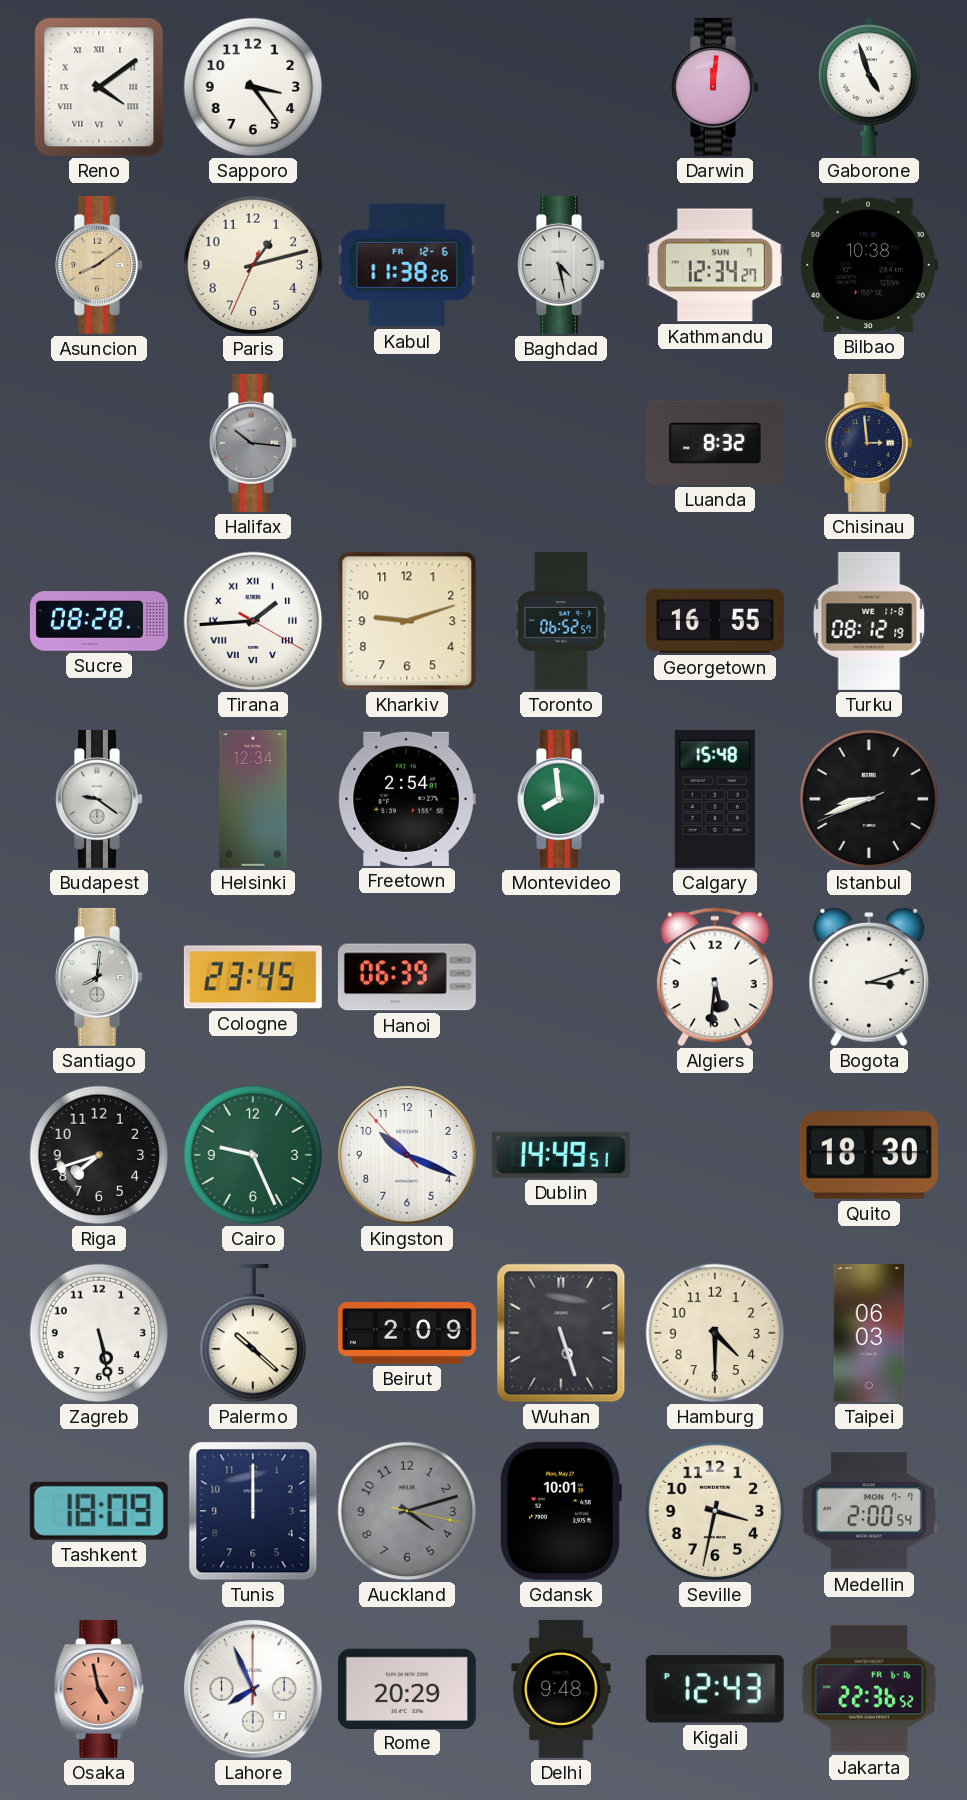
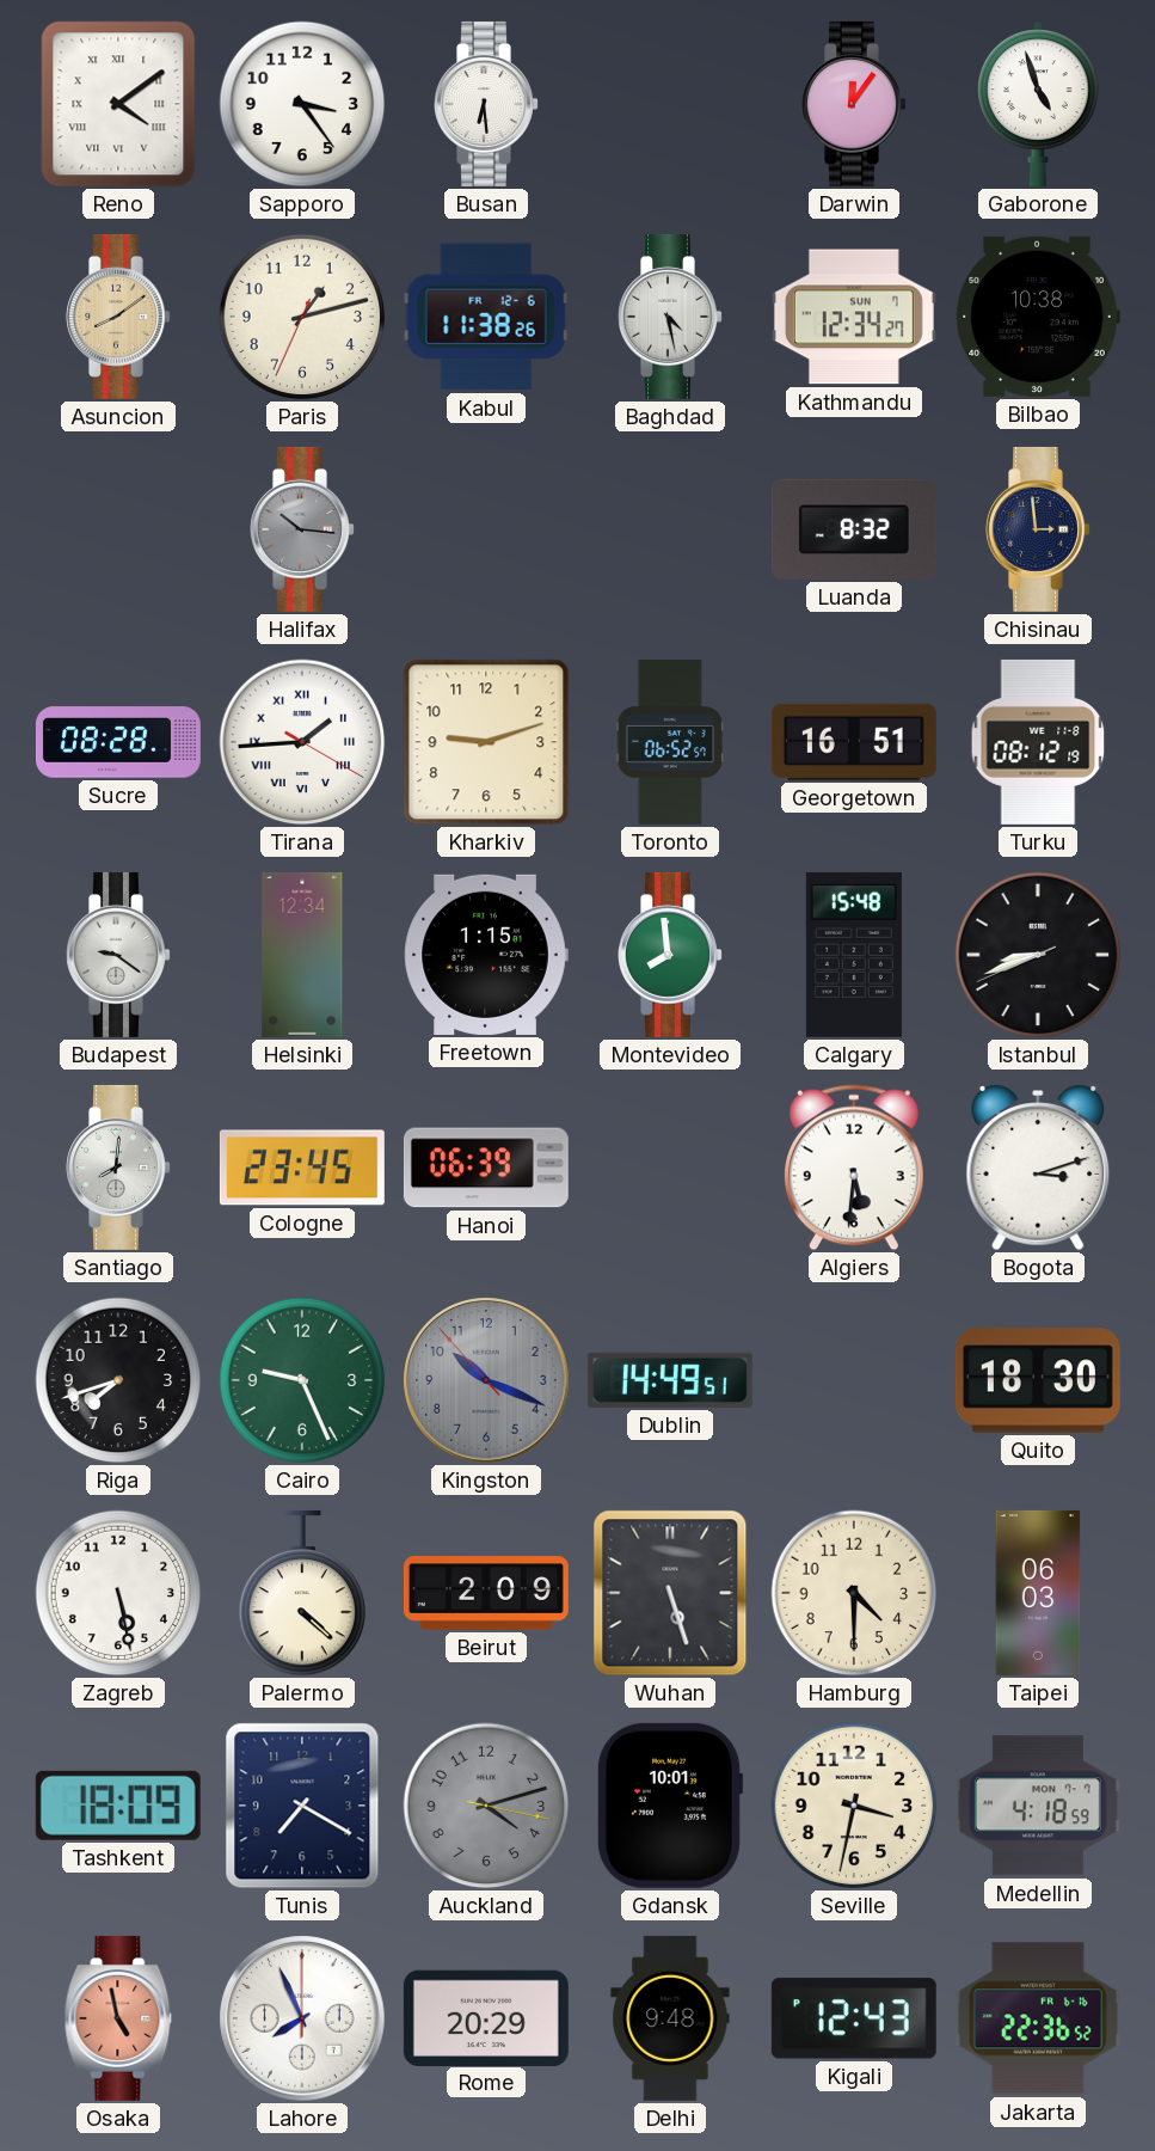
Busan: none -> 6:29 (486, 104)
Darwin: 12:01 -> 12:06 (854, 104)
Georgetown: 16:55 -> 16:51 (854, 742)
Freetown: 2:54 -> 1:15 (486, 955)
Kingston dial: white -> grey (486, 1380)
Palermo: 10:22 -> 4:22 (302, 1593)
Tunis: 12:00 -> 7:20 (302, 1806)
Medellin: 2:00 -> 4:18 (1038, 1806)
